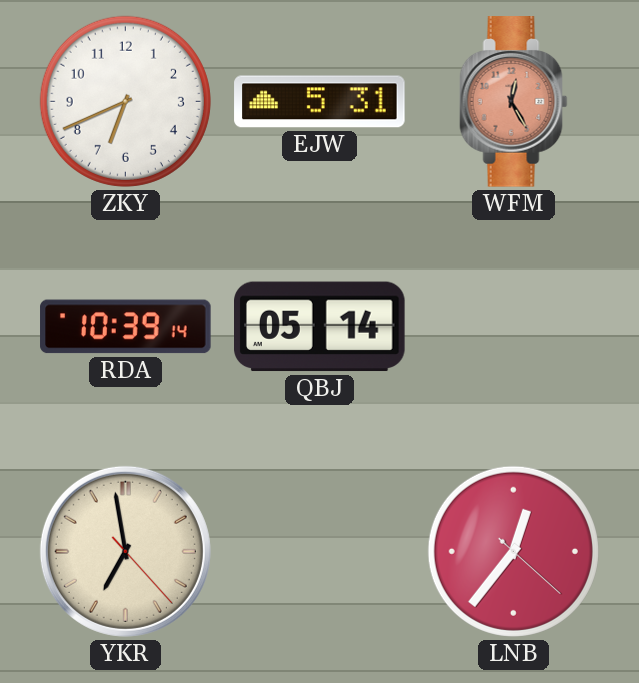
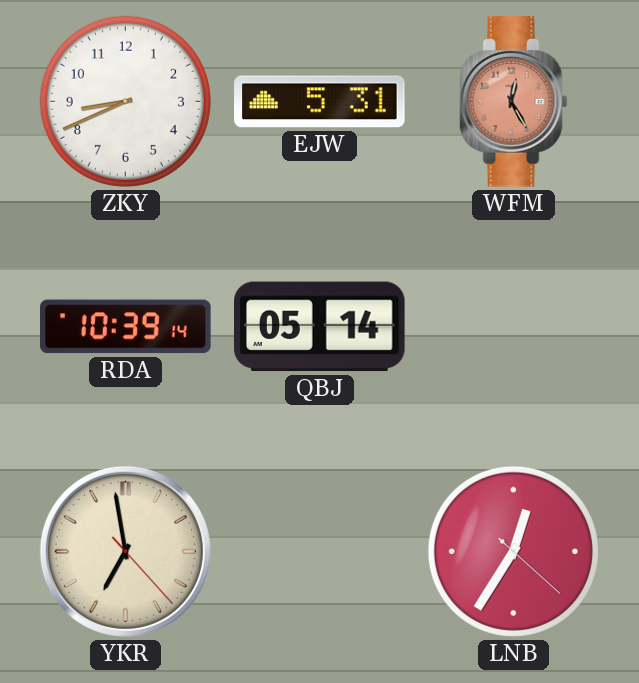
ZKY: 6:41 -> 8:41 (125, 101)
LNB: 12:36 -> 12:35 (513, 551)
